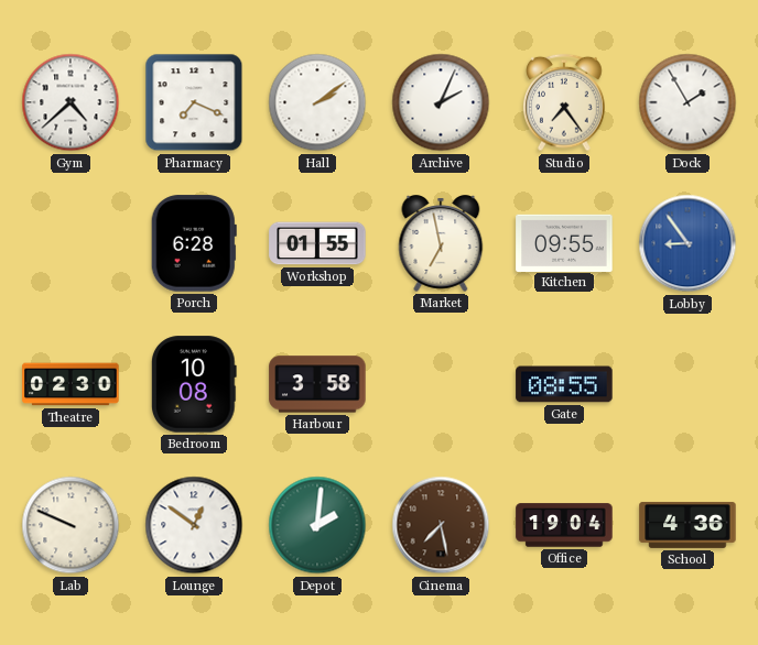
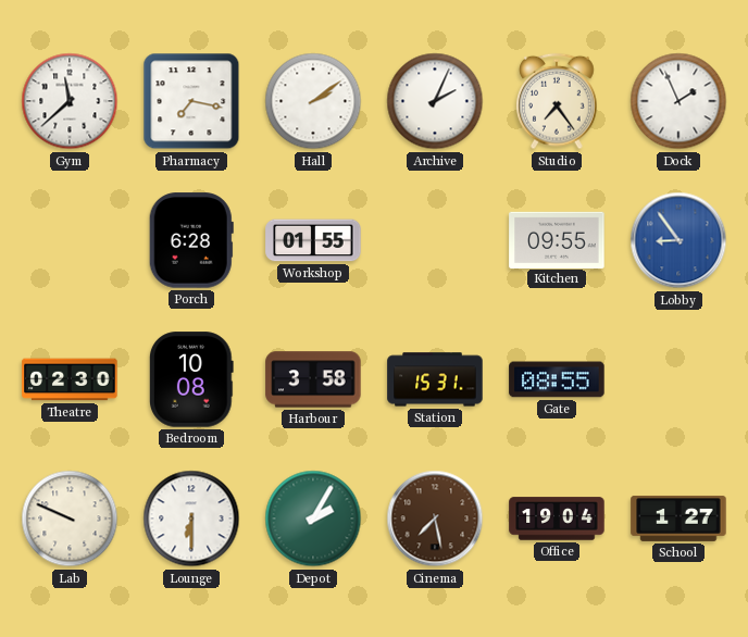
Gym: 4:38 -> 11:38 (70, 101)
Pharmacy: 7:19 -> 7:17 (191, 101)
Dock: 1:55 -> 1:56 (678, 101)
Market: 6:58 -> none (441, 243)
Station: none -> 15:31 (435, 379)
Lounge: 12:51 -> 6:30 (191, 519)
Depot: 2:01 -> 2:05 (313, 519)
School: 4:36 -> 1:27 (678, 519)
